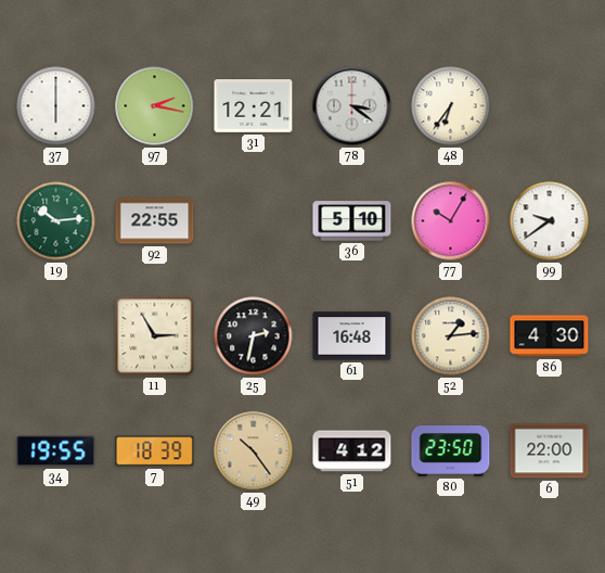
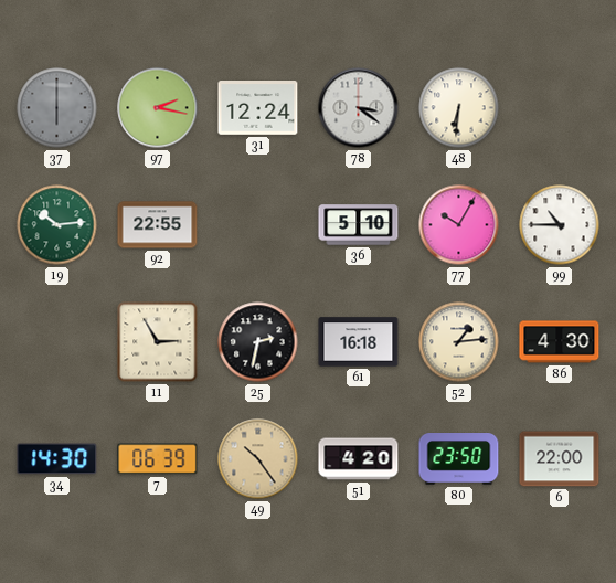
37 dial: white -> grey (57, 108)
31: 12:21 -> 12:24 (258, 108)
48: 6:36 -> 6:31 (459, 108)
99: 9:39 -> 10:45 (560, 225)
61: 16:48 -> 16:18 (359, 342)
34: 19:55 -> 14:30 (57, 459)
7: 18:39 -> 06:39 (158, 459)
51: 4:12 -> 4:20 (359, 459)
